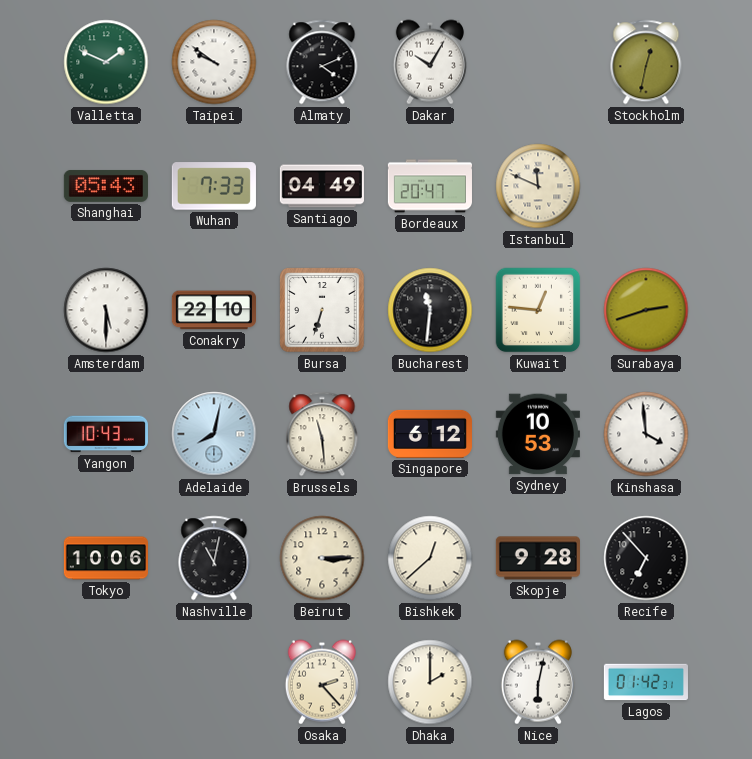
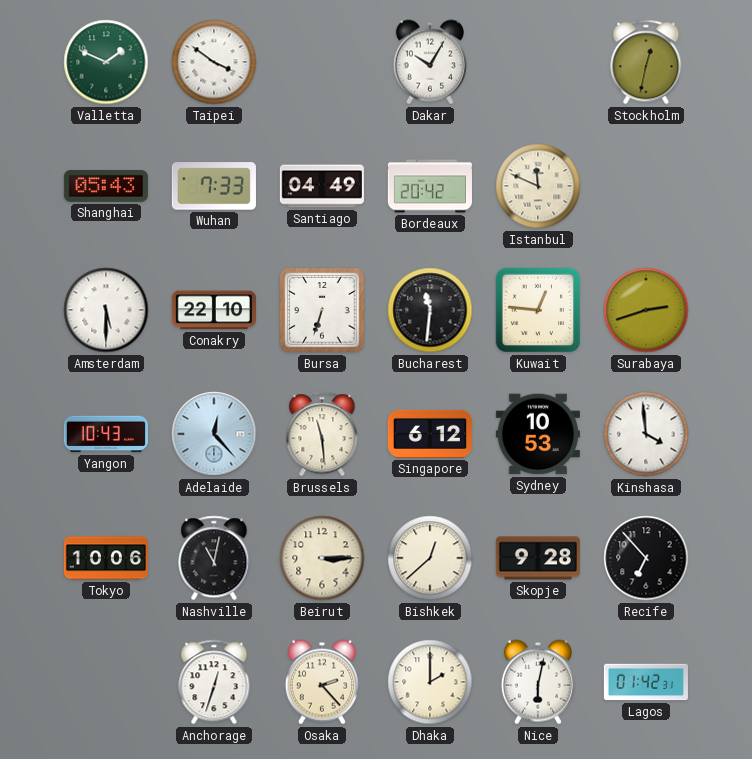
Taipei: 9:51 -> 3:51 (214, 62)
Almaty: 4:11 -> none (322, 62)
Bordeaux: 20:47 -> 20:42 (430, 186)
Adelaide: 8:02 -> 12:23 (214, 434)
Anchorage: none -> 12:33 (214, 682)
